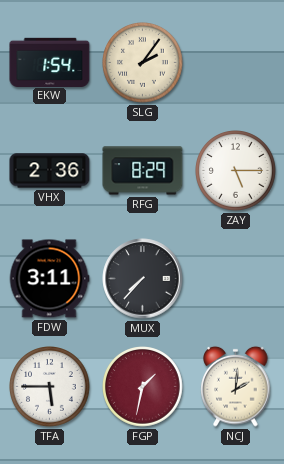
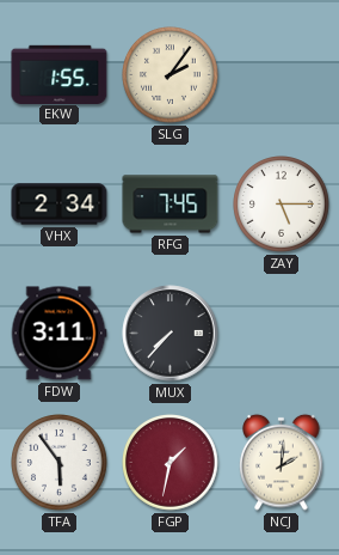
EKW: 1:54 -> 1:55 (60, 74)
VHX: 2:36 -> 2:34 (60, 205)
RFG: 8:29 -> 7:45 (171, 205)
TFA: 5:45 -> 5:54 (60, 463)
